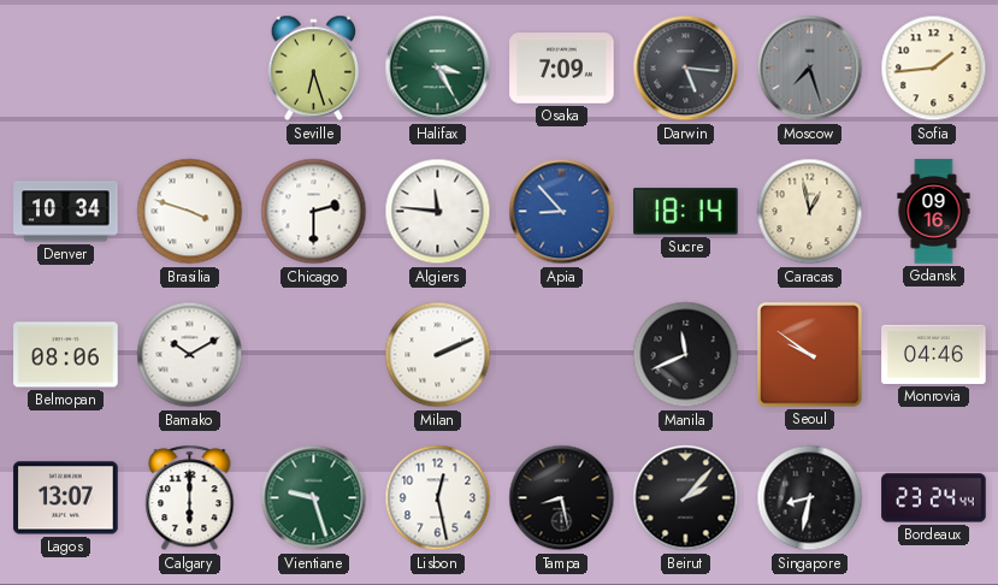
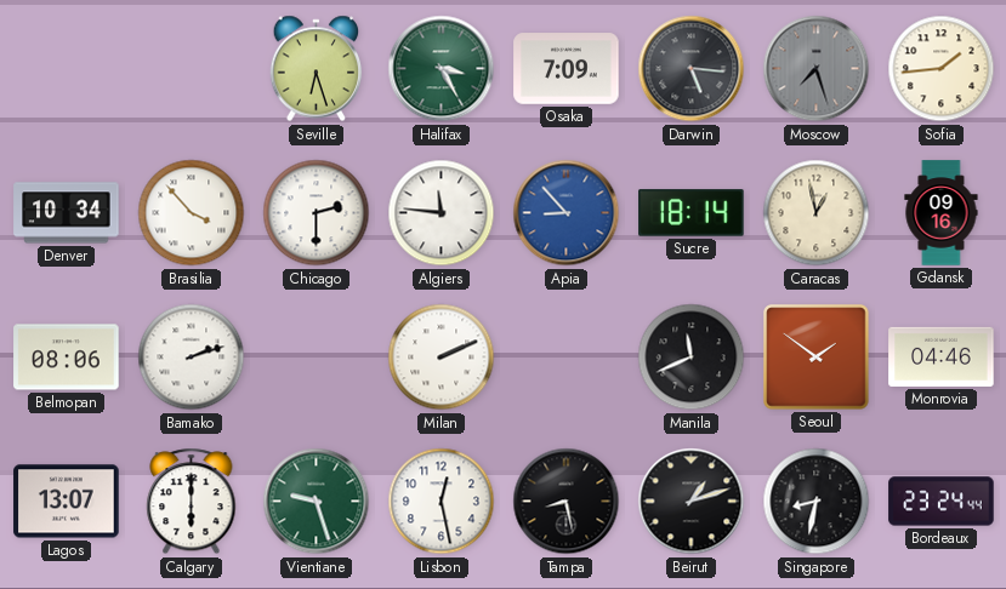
Brasilia: 3:48 -> 3:53 (192, 213)
Bamako: 10:10 -> 2:12 (192, 358)
Seoul: 9:51 -> 1:51 (817, 358)
Beirut: 2:07 -> 1:12 (692, 502)
